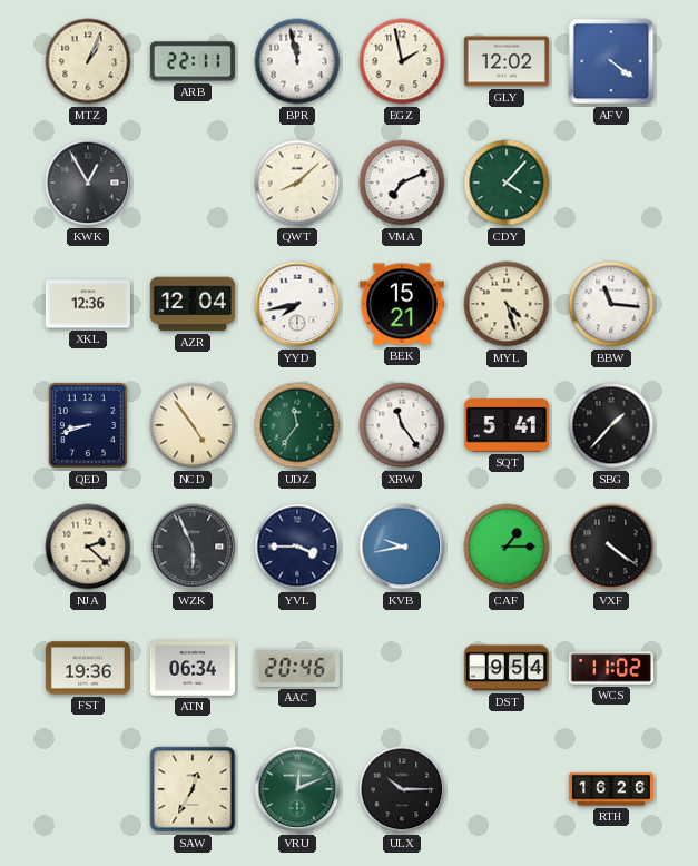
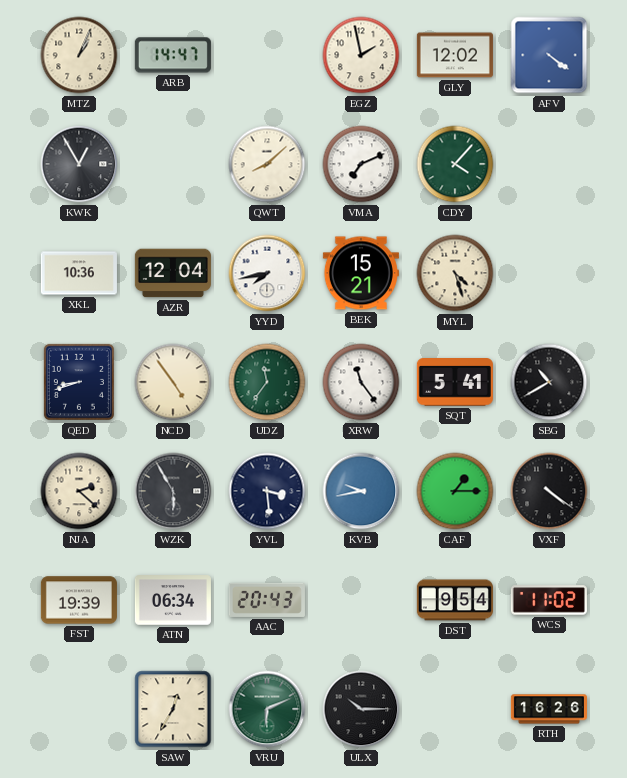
ARB: 22:11 -> 14:47 (173, 55)
BPR: 11:58 -> none (297, 61)
XKL: 12:36 -> 10:36 (79, 273)
BBW: 11:16 -> none (611, 304)
SBG: 1:37 -> 10:40 (549, 382)
WZK: 5:56 -> 5:55 (173, 491)
YVL: 3:45 -> 3:29 (267, 491)
FST: 19:36 -> 19:39 (79, 600)
AAC: 20:46 -> 20:43 (267, 600)
VRU: 12:11 -> 6:11 (267, 709)
